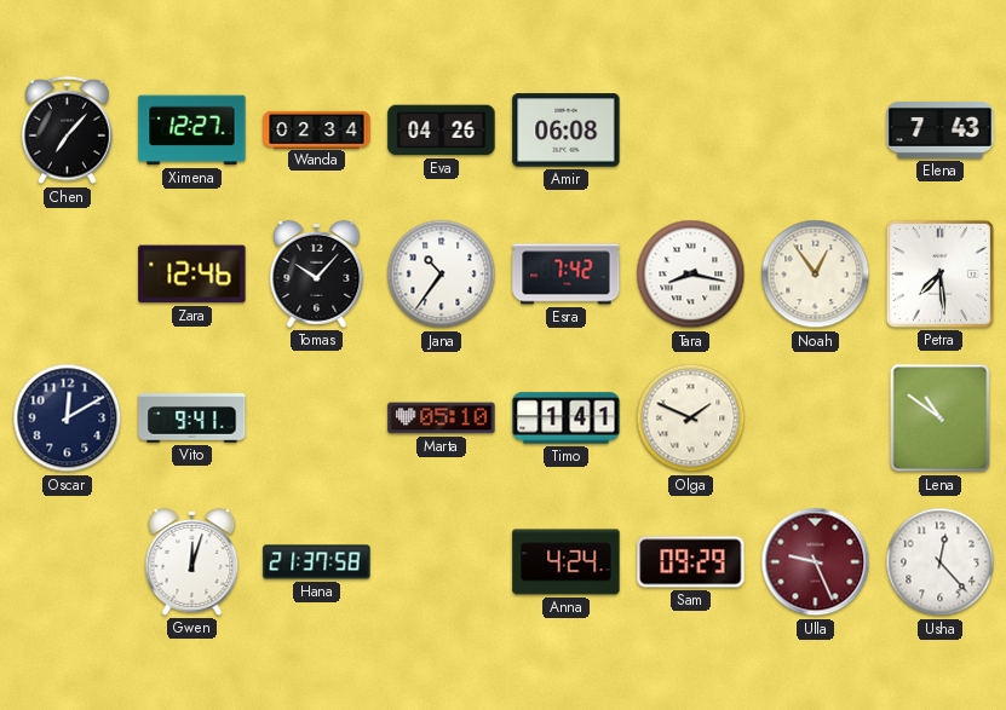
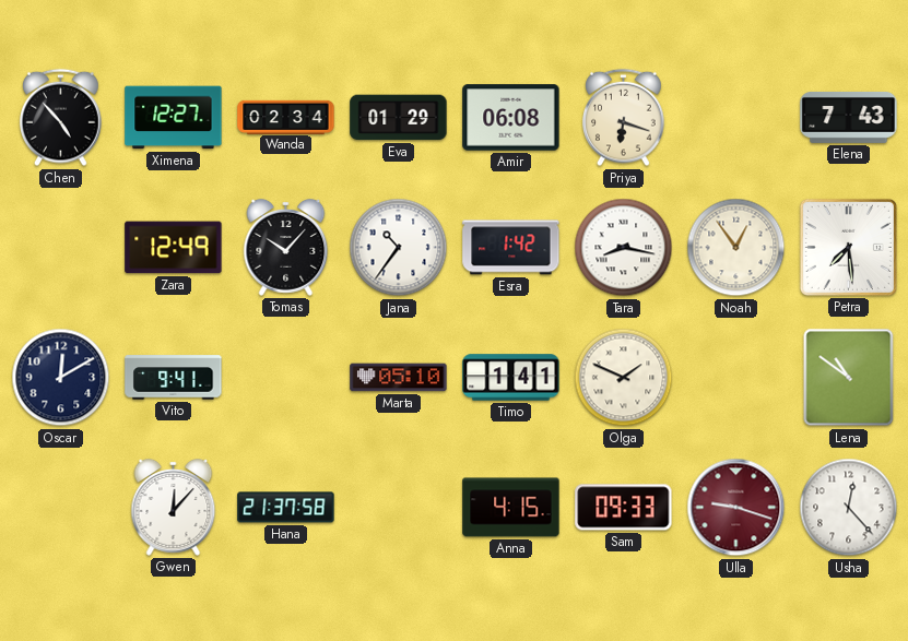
Chen: 7:07 -> 4:53 (61, 118)
Eva: 04:26 -> 01:29 (399, 118)
Priya: none -> 6:18 (624, 118)
Zara: 12:46 -> 12:49 (174, 248)
Esra: 7:42 -> 1:42 (511, 248)
Gwen: 12:03 -> 12:07 (174, 507)
Anna: 4:24 -> 4:15 (511, 508)
Sam: 09:29 -> 09:33 (624, 508)
Ulla: 9:26 -> 9:18 (736, 508)
